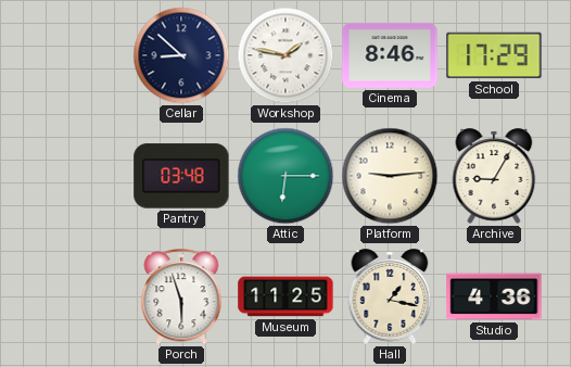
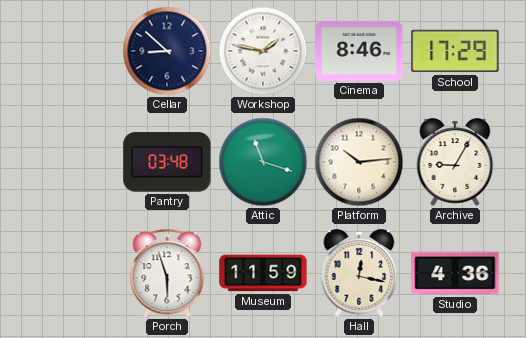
Attic: 6:15 -> 11:18 (263, 162)
Platform: 9:14 -> 10:14 (359, 162)
Museum: 11:25 -> 11:59 (263, 273)
Hall: 1:17 -> 12:17 (359, 273)
